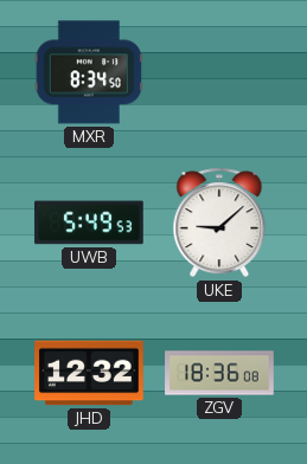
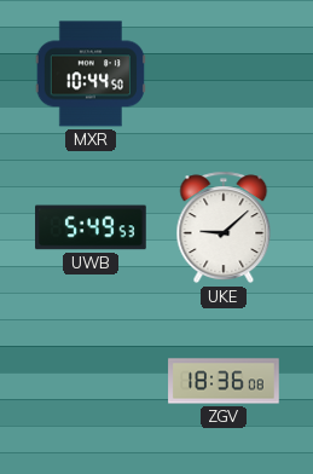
MXR: 8:34 -> 10:44 (91, 74)
JHD: 12:32 -> none (89, 373)
